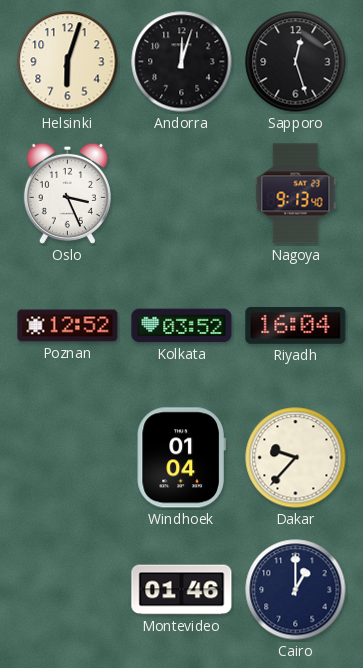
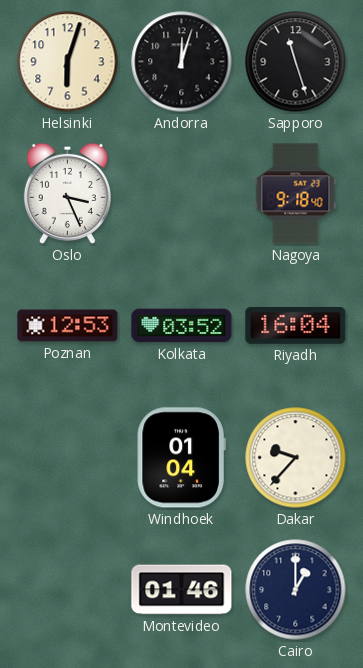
Sapporo: 12:27 -> 11:27 (296, 62)
Nagoya: 9:13 -> 9:18 (296, 194)
Poznan: 12:52 -> 12:53 (68, 326)
